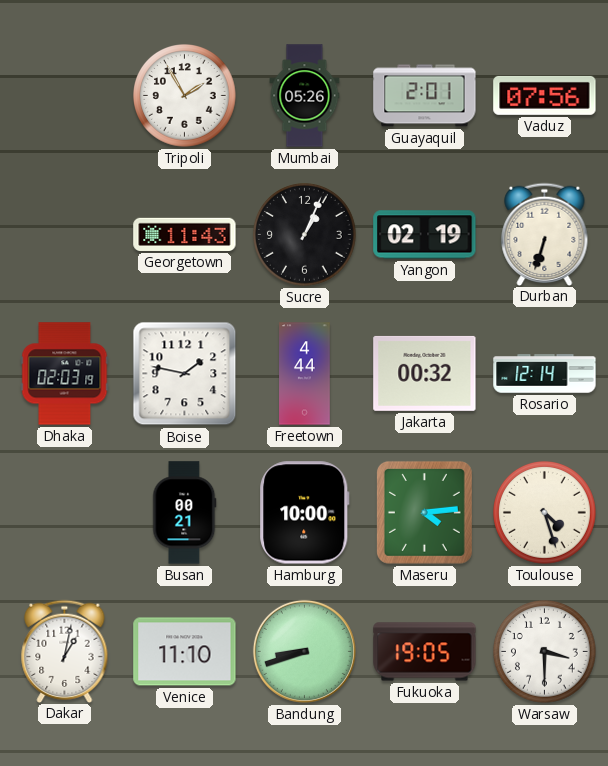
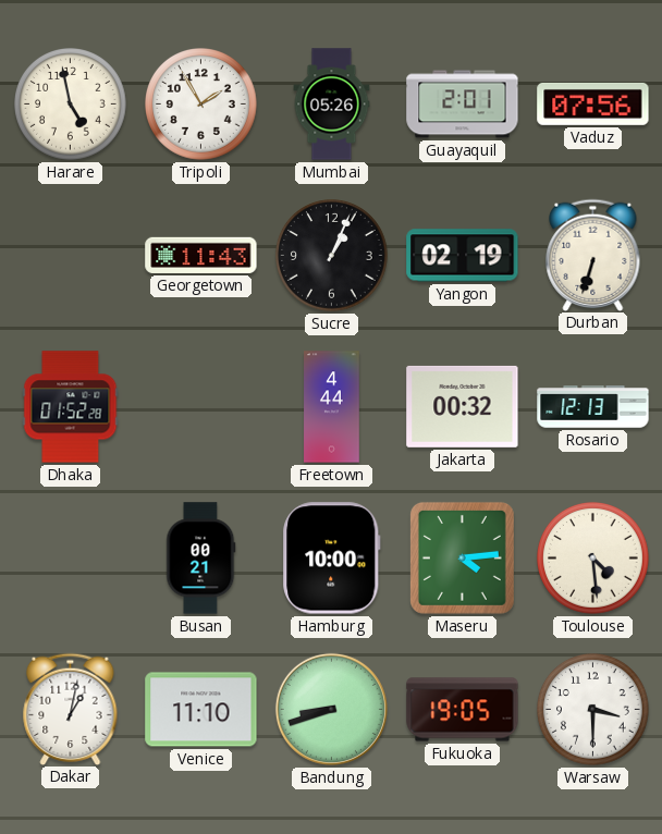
Harare: none -> 4:58 (71, 105)
Dhaka: 02:03 -> 01:52 (71, 407)
Boise: 1:47 -> none (185, 374)
Rosario: 12:14 -> 12:13 (593, 407)
Toulouse: 4:27 -> 4:29 (593, 559)
